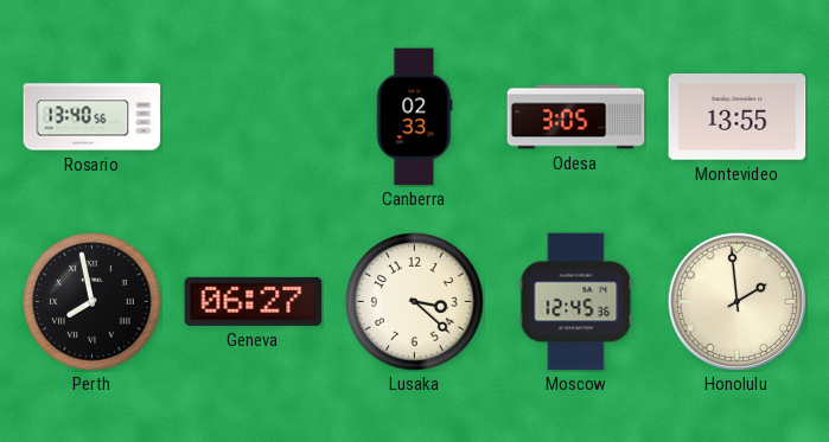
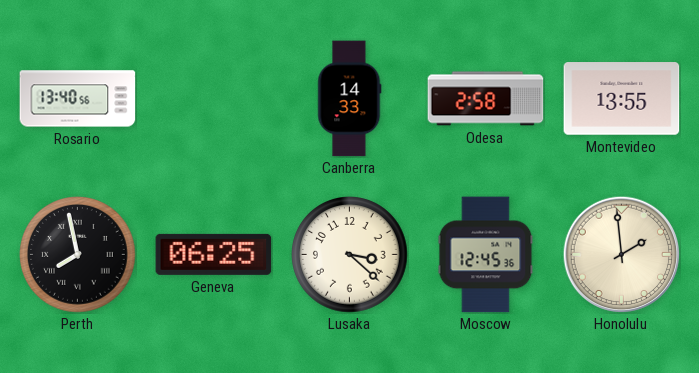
Canberra: 02:33 -> 14:33 (350, 99)
Odesa: 3:05 -> 2:58 (486, 99)
Geneva: 06:27 -> 06:25 (214, 254)
